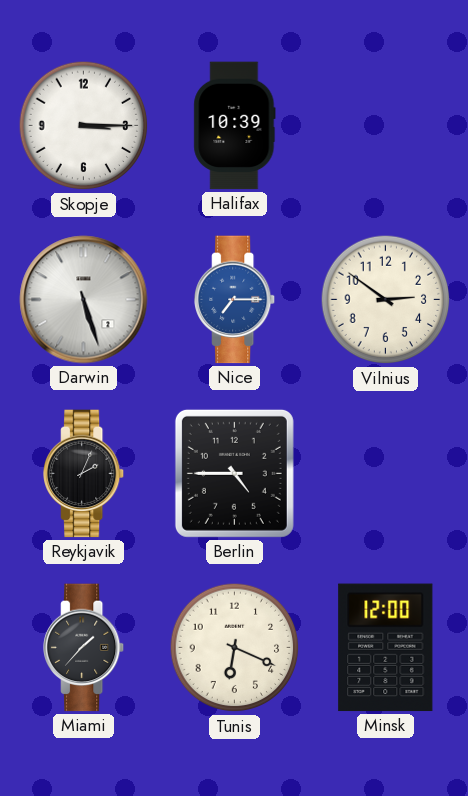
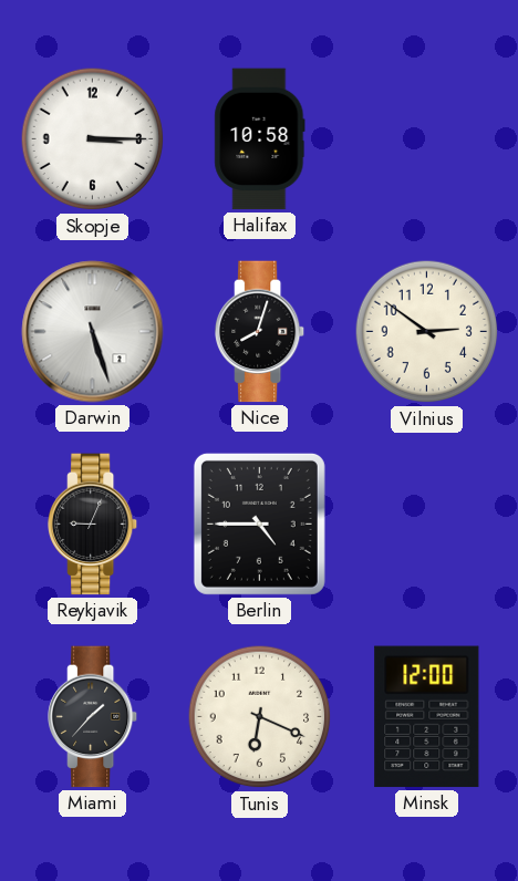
Halifax: 10:39 -> 10:58 (260, 139)
Nice: 7:15 -> 8:03 (261, 332)
Nice dial: blue -> black (261, 332)
Reykjavik: 2:04 -> 9:04 (94, 525)
